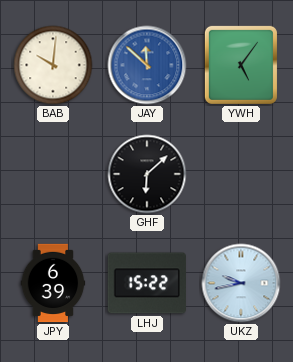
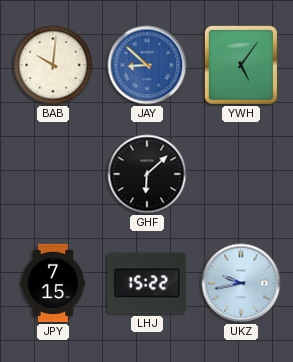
JAY: 11:52 -> 8:52 (147, 65)
JPY: 6:39 -> 7:15 (53, 283)
